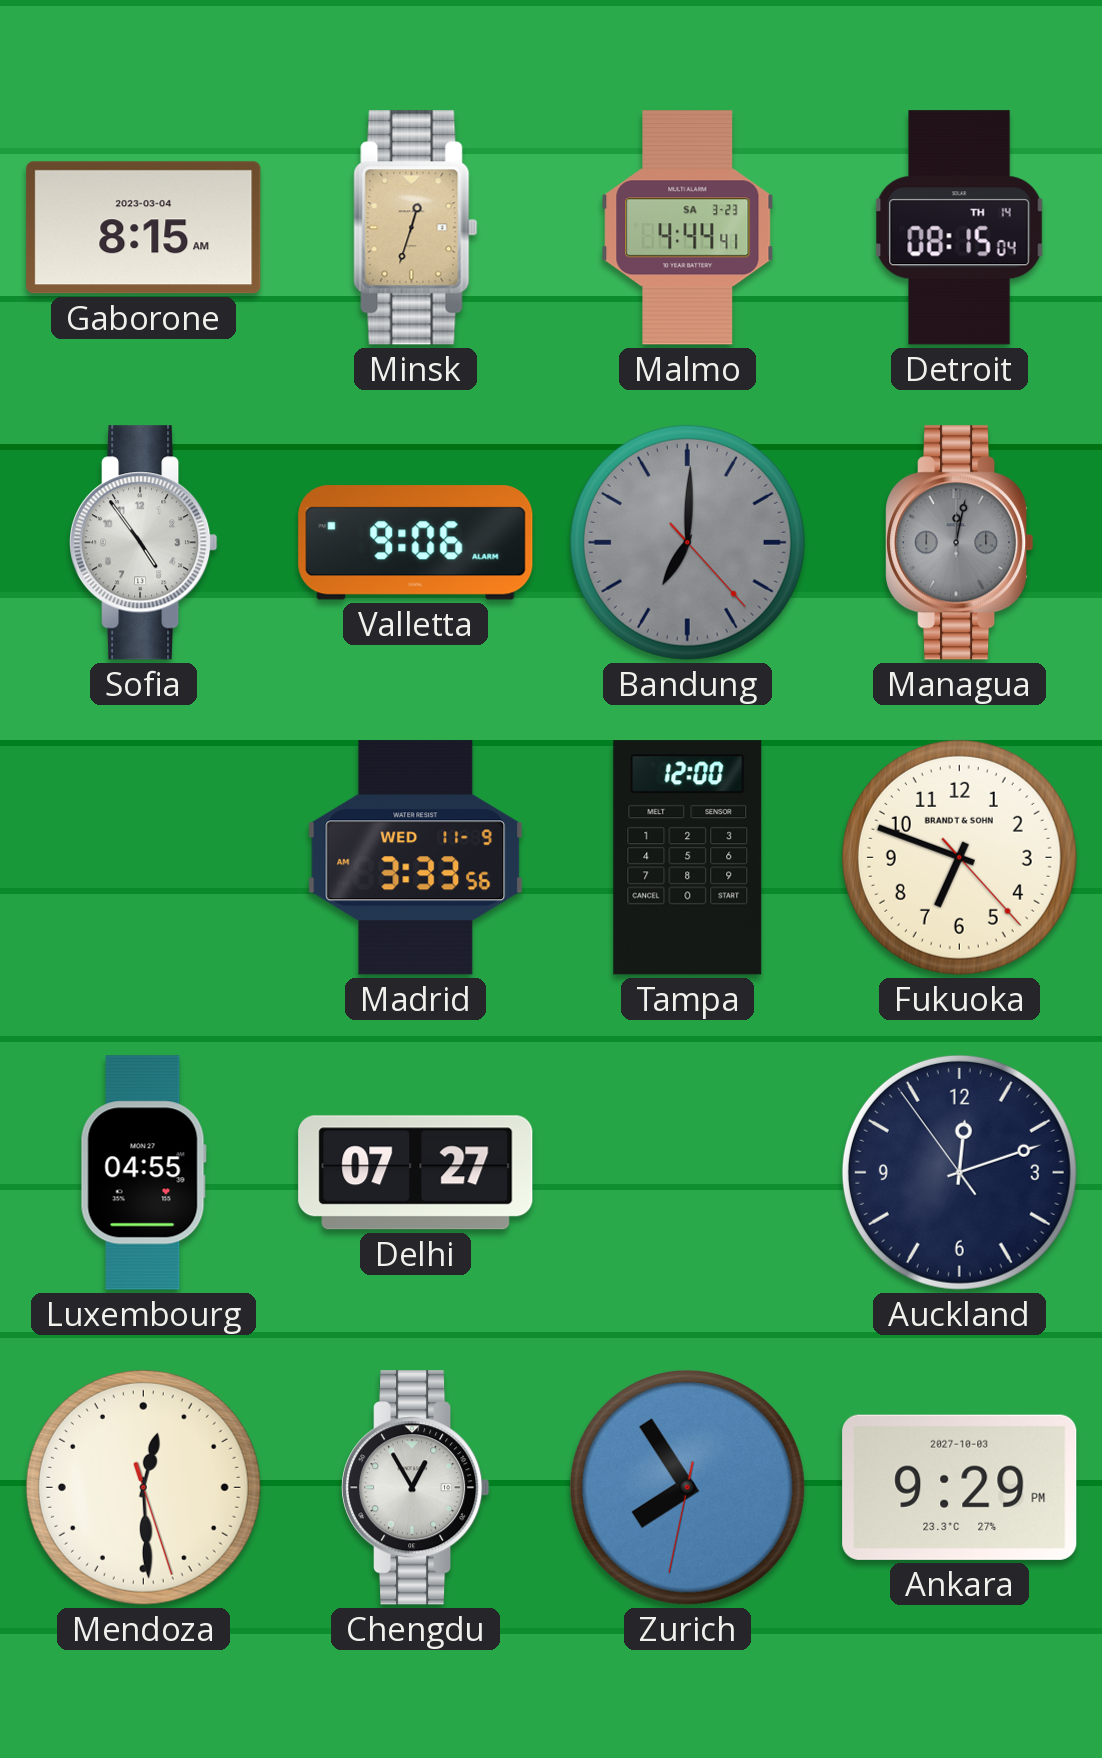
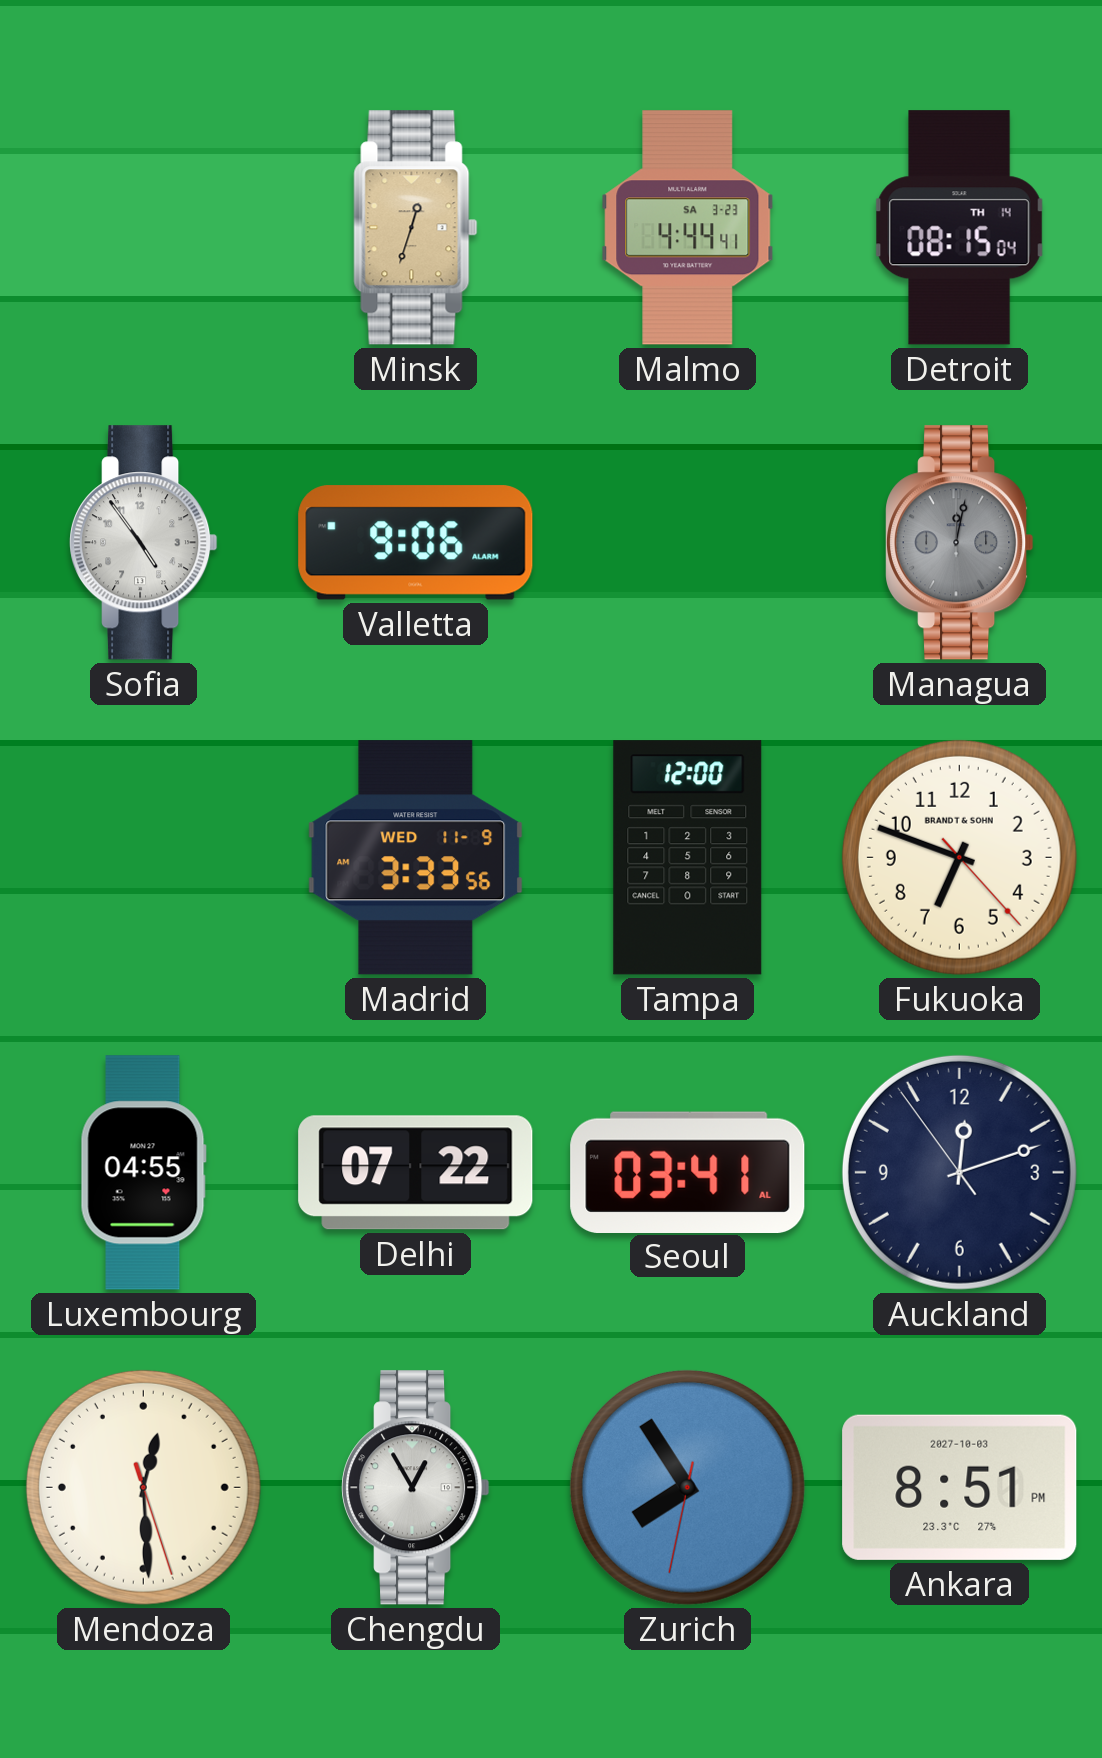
Gaborone: 8:15 -> none (144, 228)
Bandung: 7:00 -> none (687, 542)
Delhi: 07:27 -> 07:22 (416, 1173)
Seoul: none -> 03:41 (688, 1172)
Ankara: 9:29 -> 8:51 (960, 1487)
